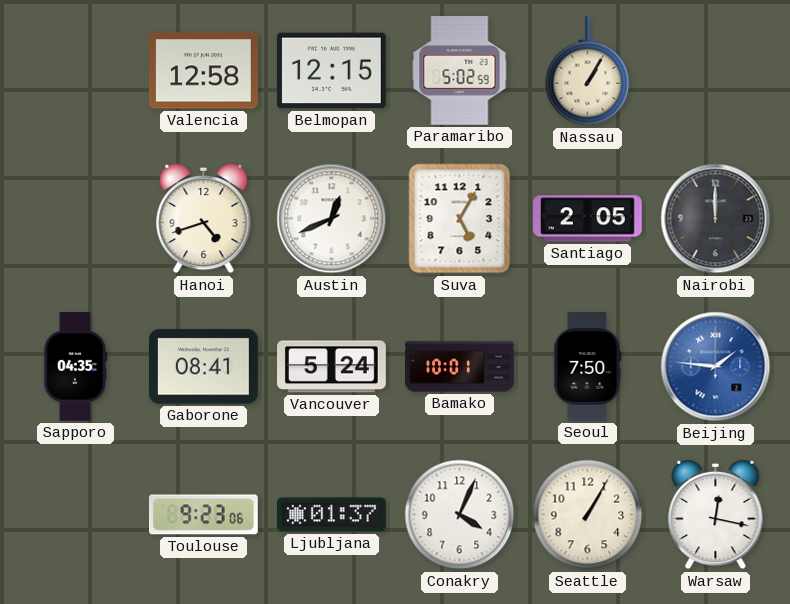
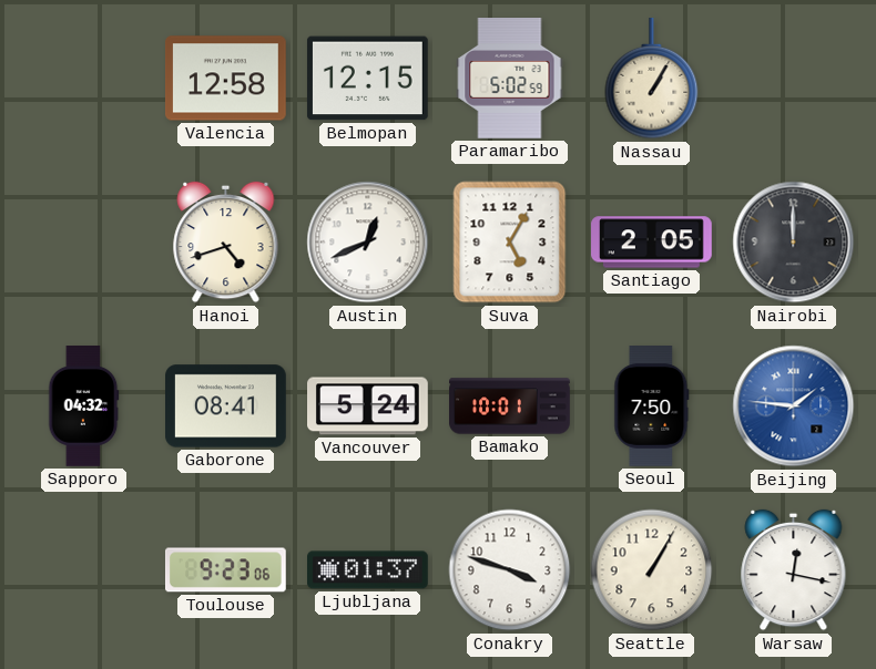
Sapporo: 04:35 -> 04:32 (84, 406)
Conakry: 4:04 -> 3:48 (510, 570)
